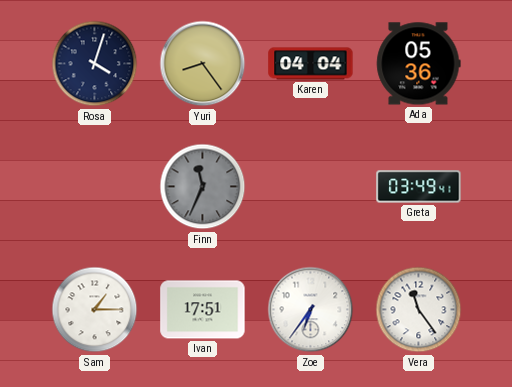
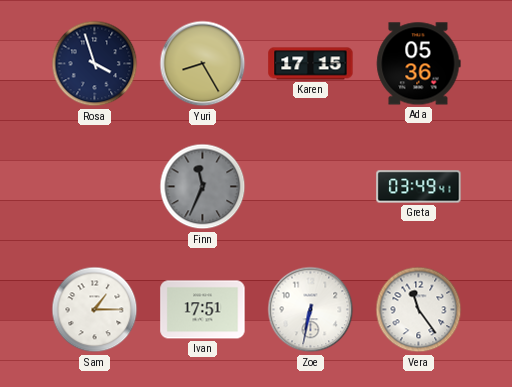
Rosa: 4:03 -> 3:57 (95, 64)
Yuri: 8:24 -> 8:25 (203, 64)
Karen: 04:04 -> 17:15 (311, 64)
Zoe: 6:36 -> 6:32 (311, 310)
